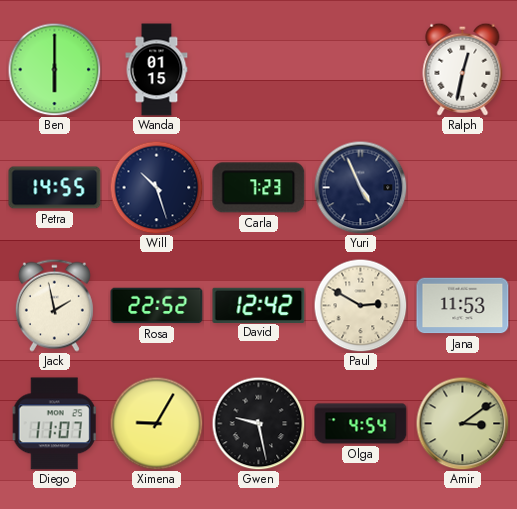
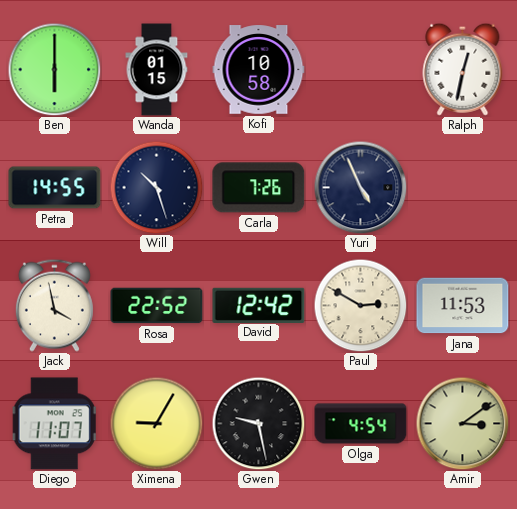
Kofi: none -> 10:58 (259, 70)
Carla: 7:23 -> 7:26 (259, 188)
Jack: 1:58 -> 3:58 (54, 305)
